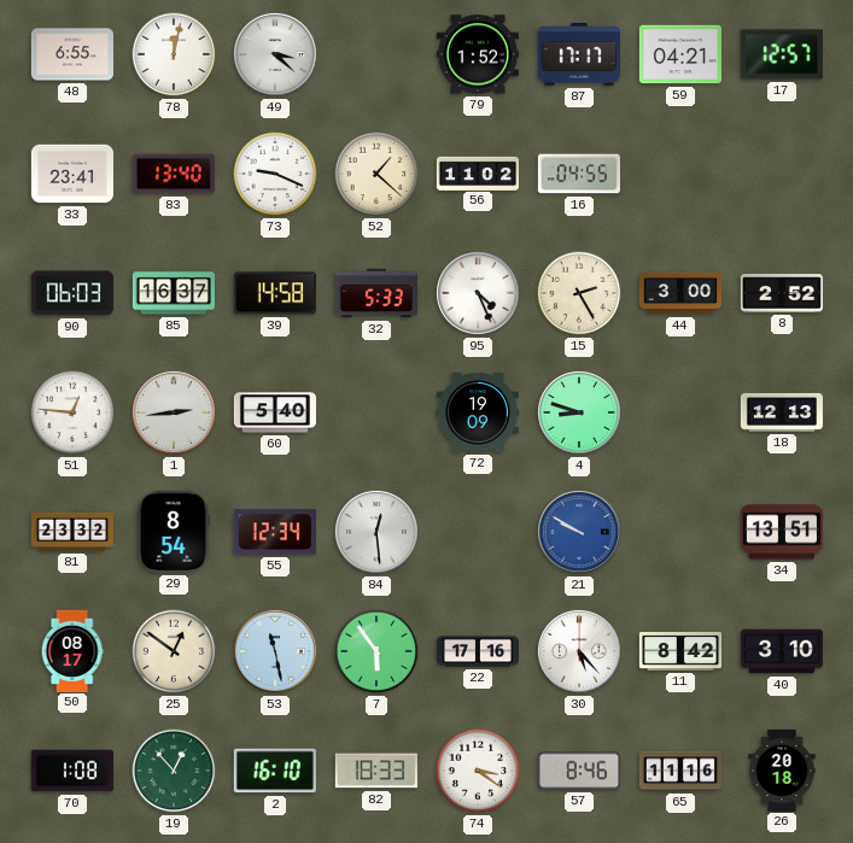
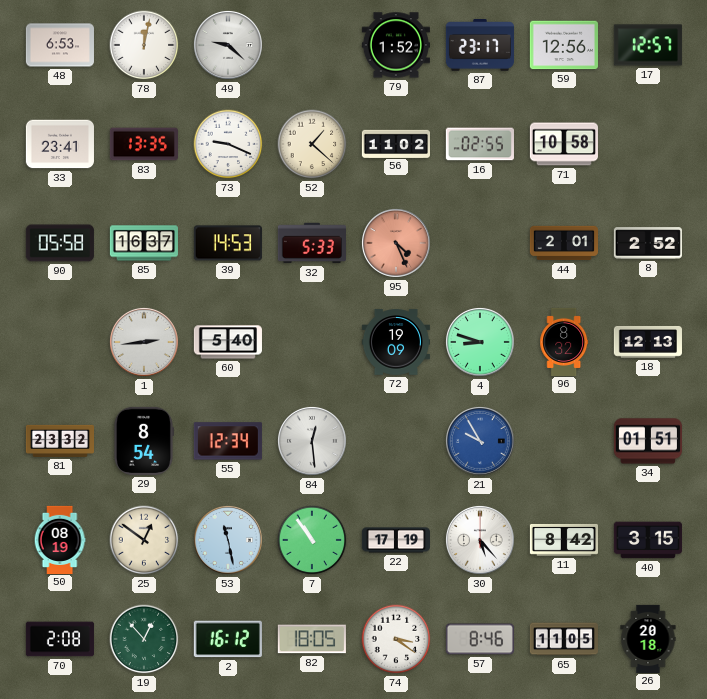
48: 6:55 -> 6:53 (59, 45)
49: 3:22 -> 9:22 (228, 45)
87: 17:17 -> 23:17 (480, 46)
59: 04:21 -> 12:56 (564, 45)
83: 13:40 -> 13:35 (144, 144)
16: 04:55 -> 02:55 (480, 144)
71: none -> 10:58 (564, 144)
90: 06:03 -> 05:58 (60, 243)
39: 14:58 -> 14:53 (228, 243)
95 dial: white -> salmon (396, 243)
15: 2:25 -> none (579, 293)
44: 3:00 -> 2:01 (563, 243)
51: 12:46 -> none (72, 412)
96: none -> 8:32 (564, 341)
21: 9:50 -> 9:55 (480, 441)
34: 13:51 -> 01:51 (647, 441)
50: 08:17 -> 08:19 (60, 539)
7: 5:54 -> 10:54 (312, 540)
22: 17:16 -> 17:19 (395, 540)
40: 3:10 -> 3:15 (648, 540)
70: 1:08 -> 2:08 (60, 639)
2: 16:10 -> 16:12 (228, 639)
82: 18:33 -> 18:05 (312, 639)
65: 11:16 -> 11:05 (564, 639)
